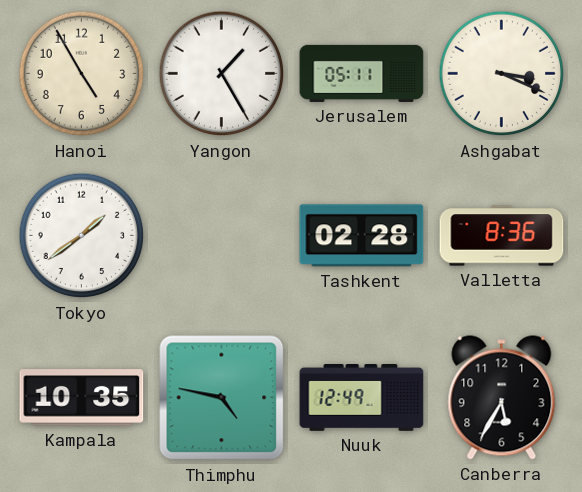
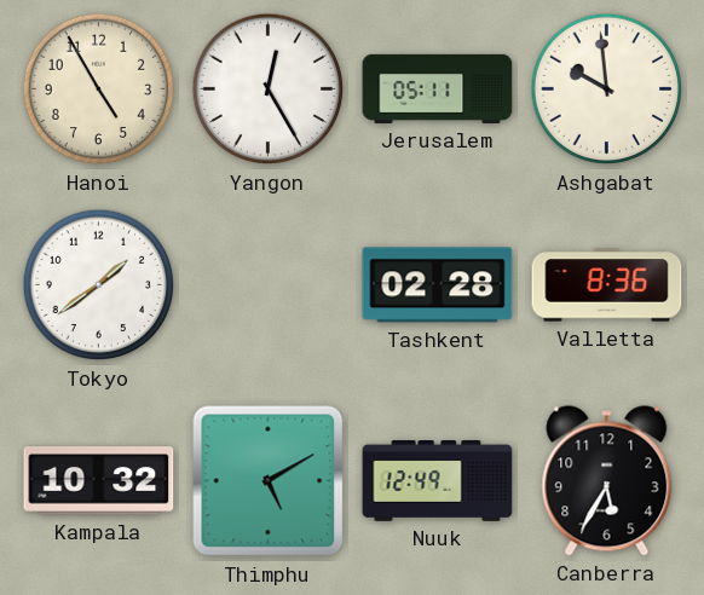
Yangon: 1:25 -> 12:25 (269, 89)
Ashgabat: 3:19 -> 9:59 (607, 89)
Kampala: 10:35 -> 10:32 (99, 481)
Thimphu: 4:47 -> 5:10 (269, 481)
